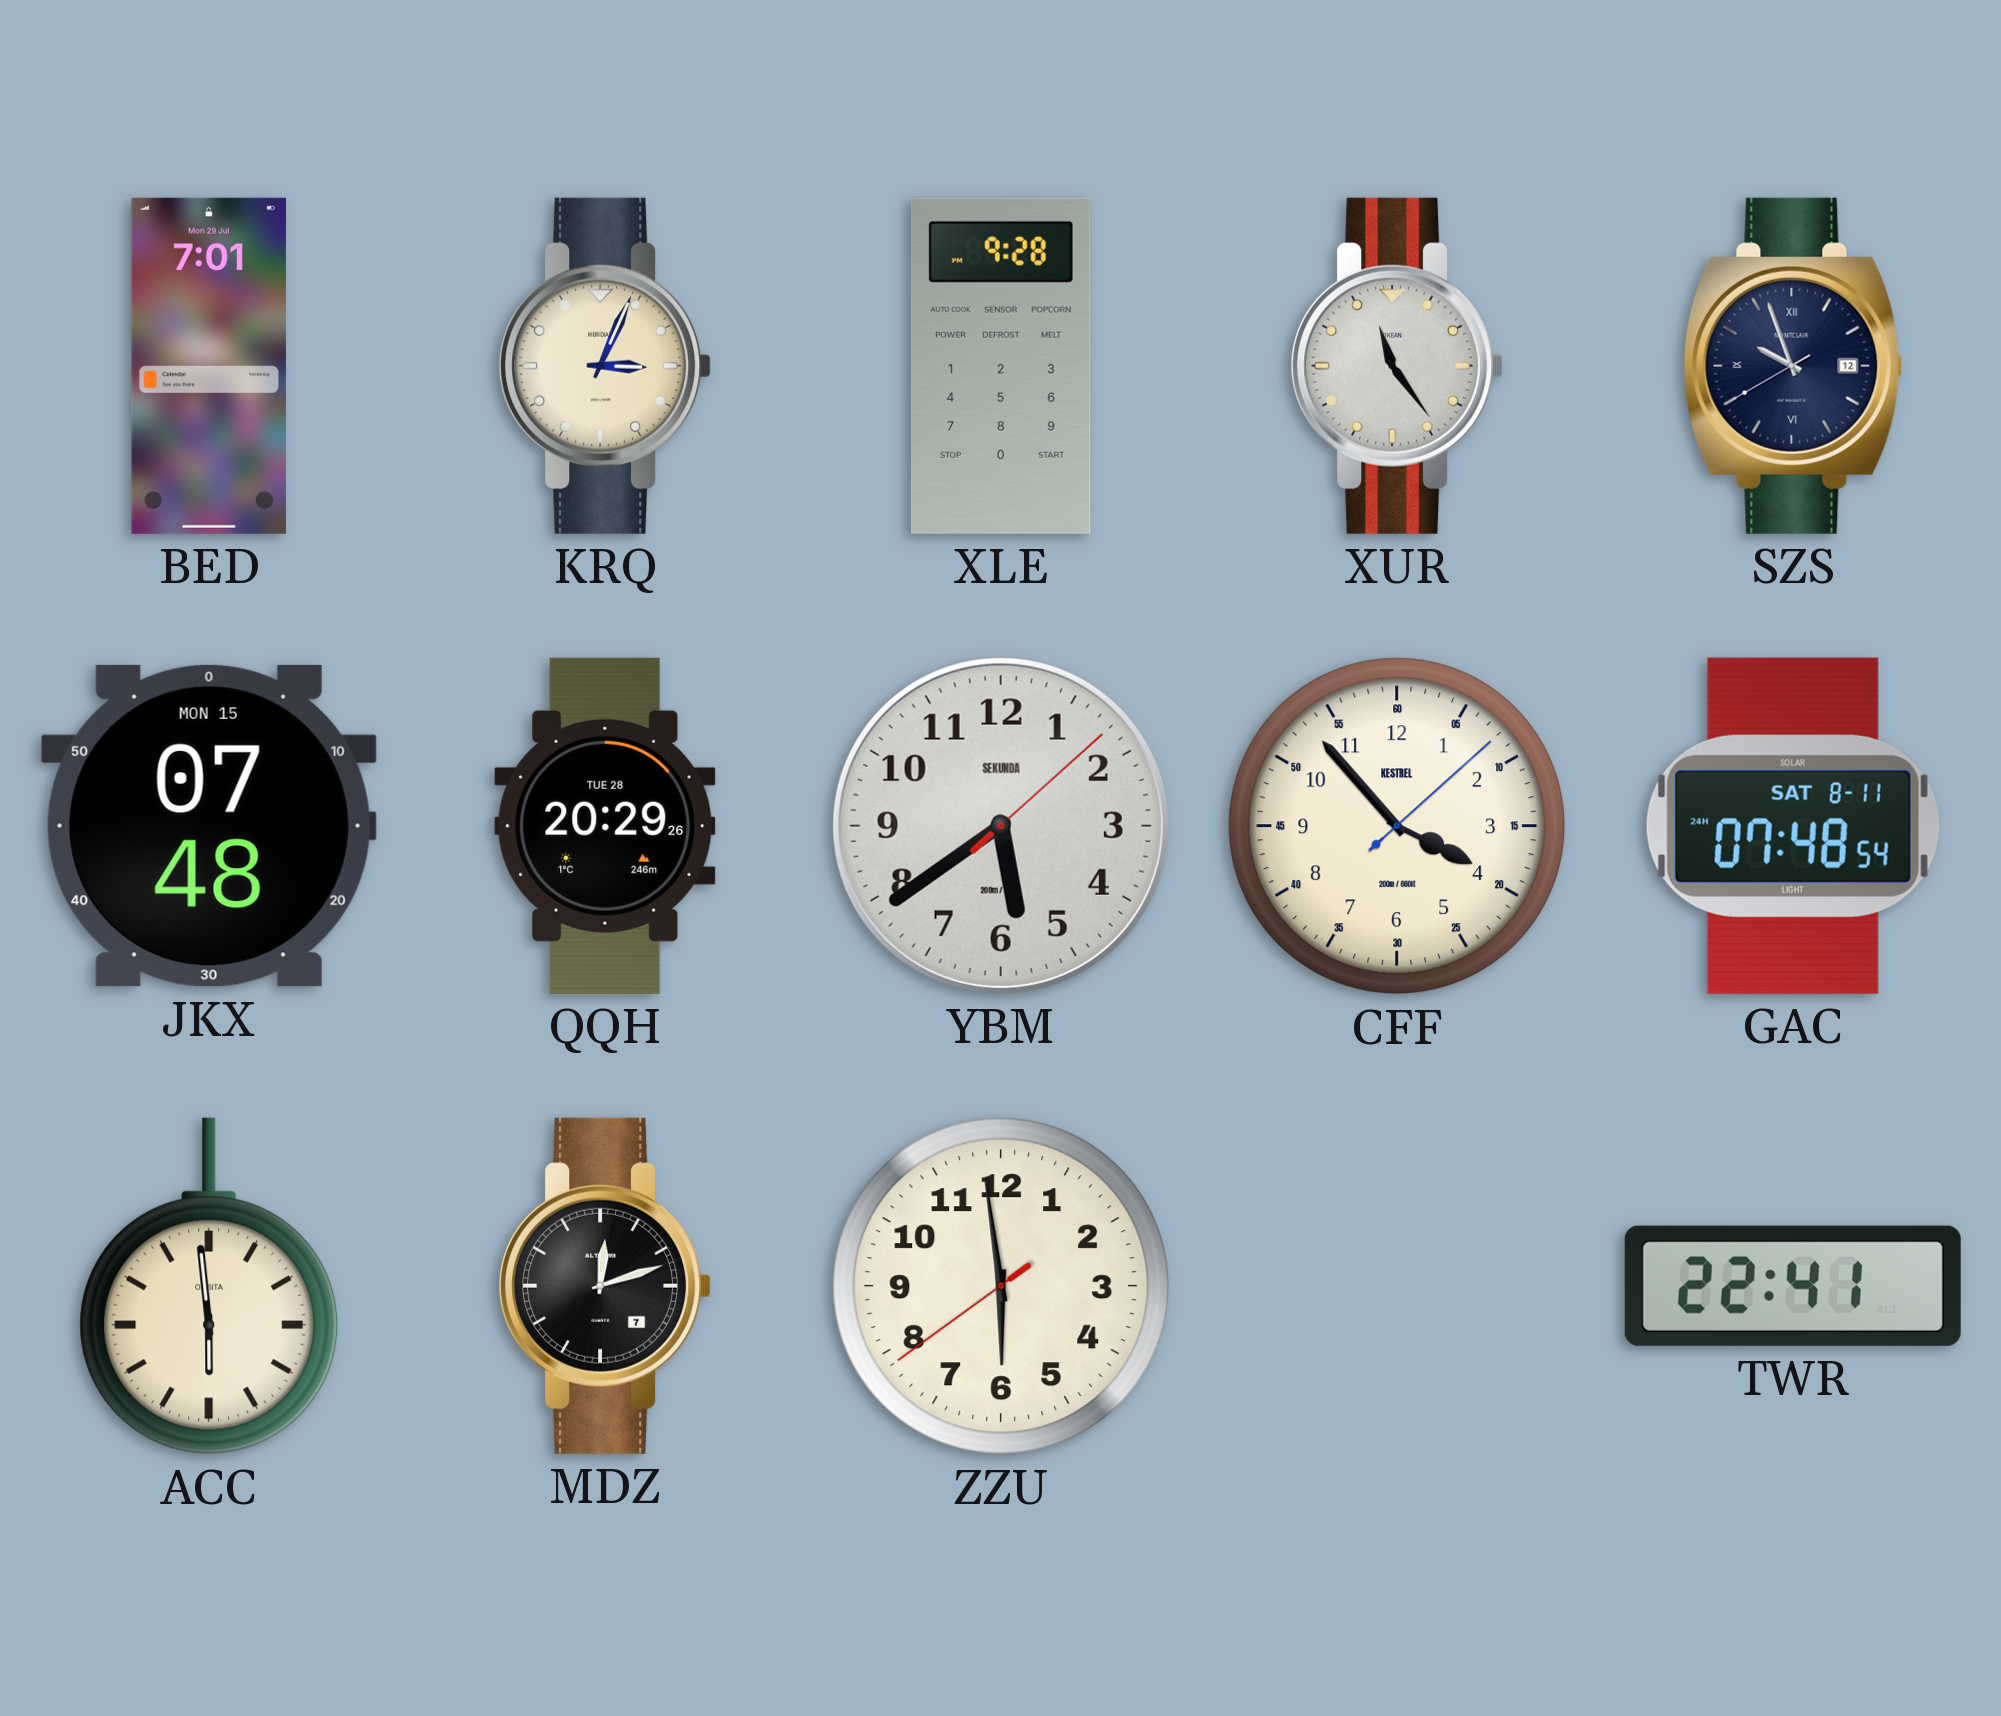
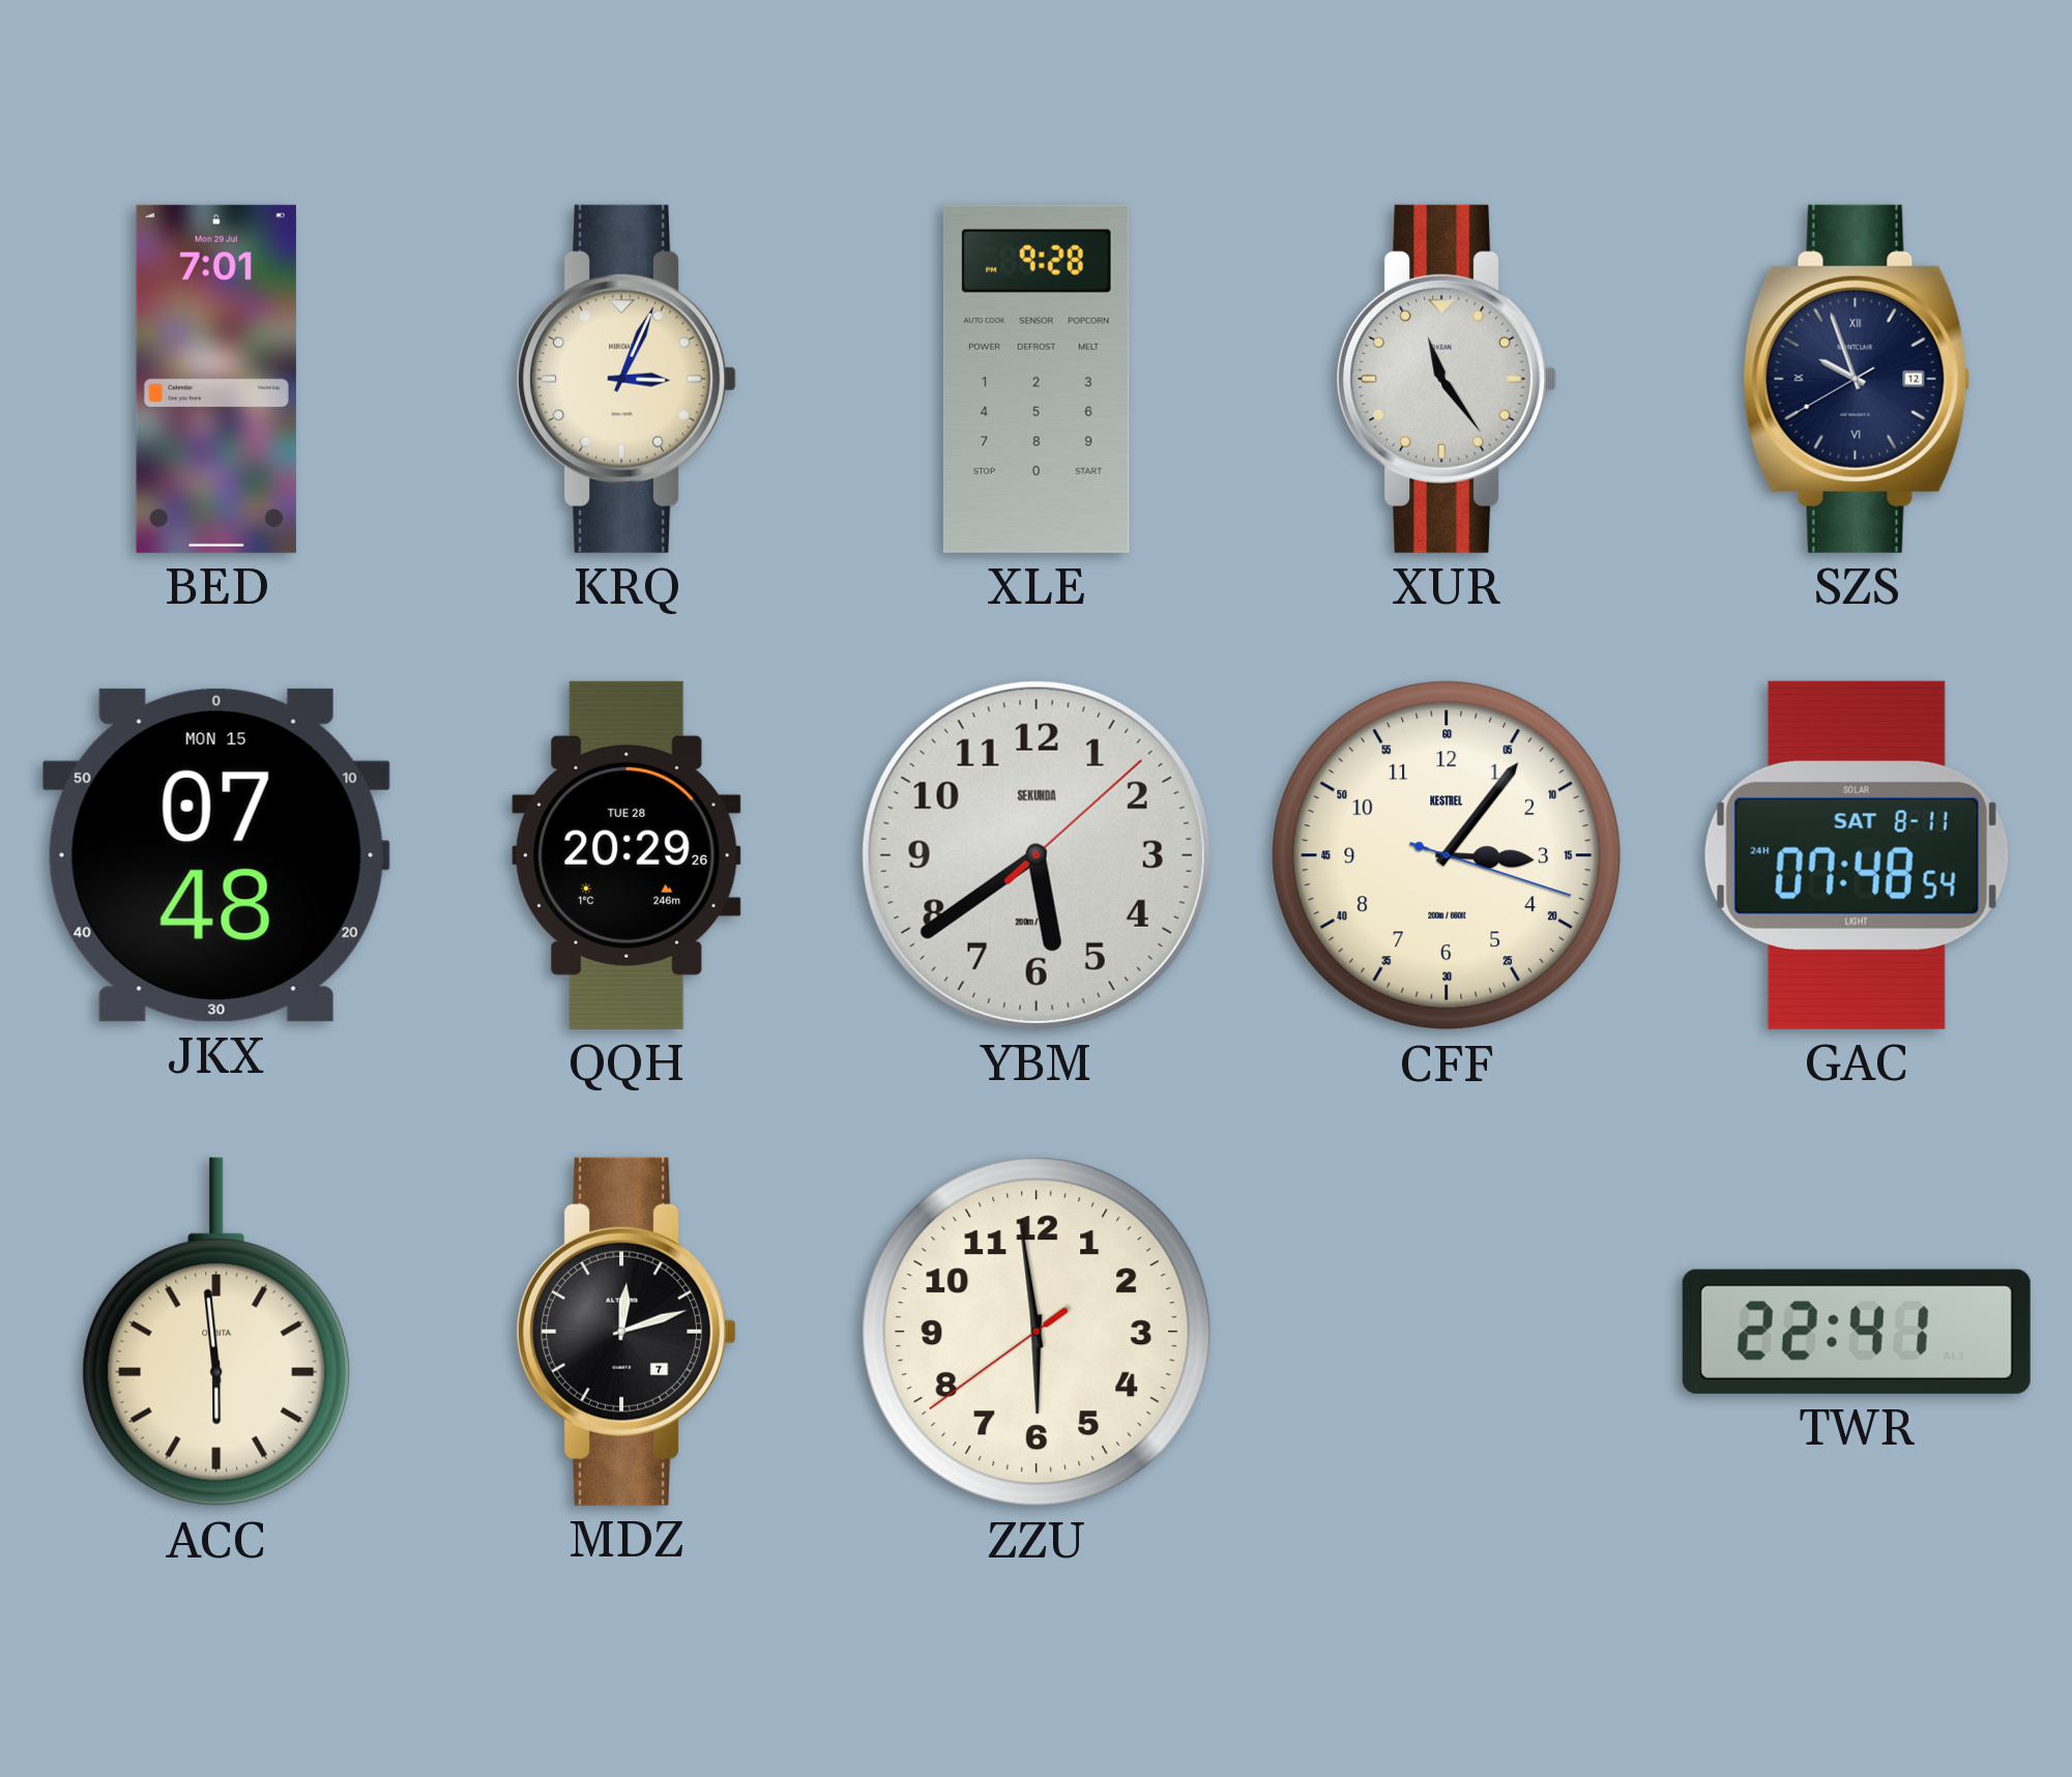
CFF: 3:53 -> 3:06 (1447, 855)
